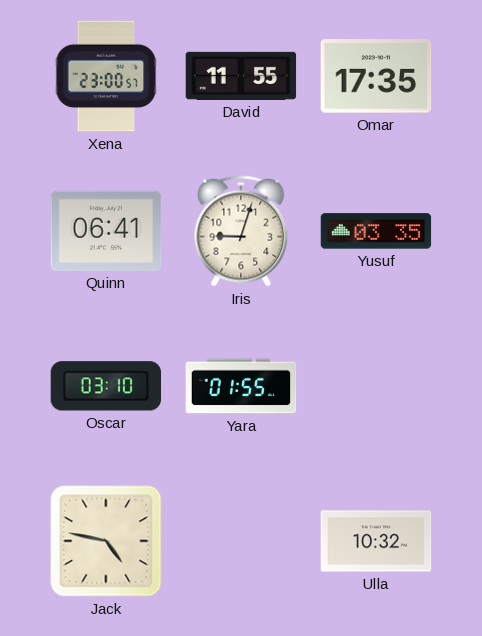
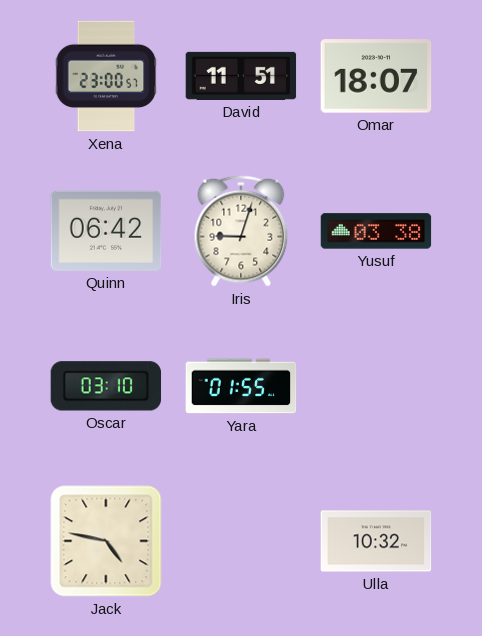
David: 11:55 -> 11:51 (241, 76)
Omar: 17:35 -> 18:07 (376, 76)
Quinn: 06:41 -> 06:42 (106, 231)
Yusuf: 03:35 -> 03:38 (376, 231)
